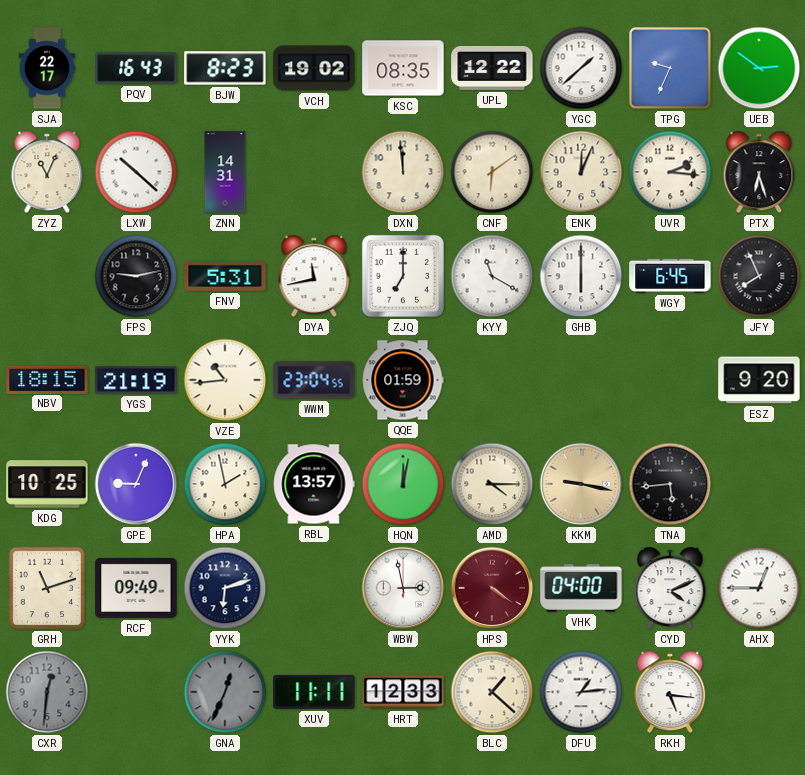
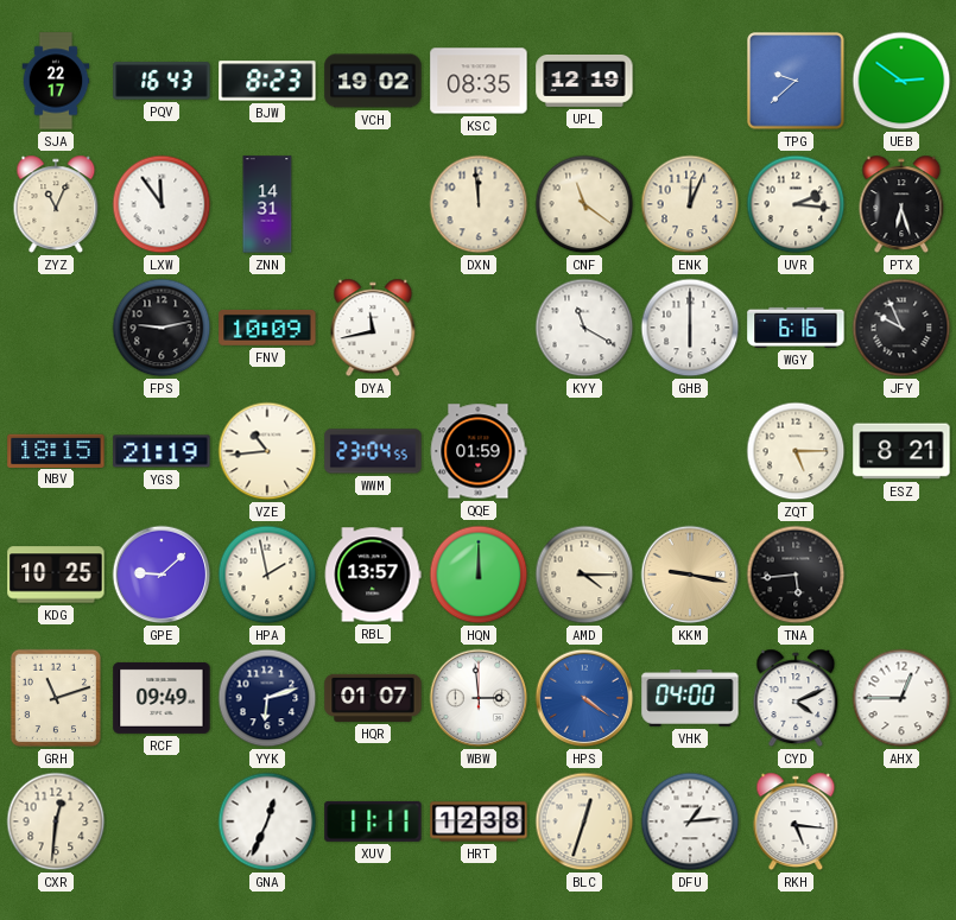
UPL: 12:22 -> 12:19 (584, 81)
YGC: 1:38 -> none (581, 68)
TPG: 9:34 -> 9:38 (796, 81)
LXW: 10:22 -> 11:54 (162, 204)
CNF: 6:09 -> 11:21 (584, 204)
FNV: 5:31 -> 10:09 (267, 328)
ZJQ: 7:00 -> none (403, 276)
WGY: 6:45 -> 6:16 (796, 328)
JFY: 7:56 -> 9:56 (901, 328)
ZQT: none -> 5:15 (796, 451)
ESZ: 9:20 -> 8:21 (901, 451)
GPE: 9:04 -> 9:08 (162, 575)
HQN: 12:02 -> 12:00 (479, 575)
HQR: none -> 01:07 (373, 698)
WBW: 2:58 -> 2:59 (479, 698)
HPS dial: burgundy -> blue (584, 698)
CXR dial: grey -> cream (56, 821)
GNA dial: grey -> white (267, 821)
HRT: 12:33 -> 12:38 (479, 821)
BLC: 1:22 -> 12:33 (584, 821)
